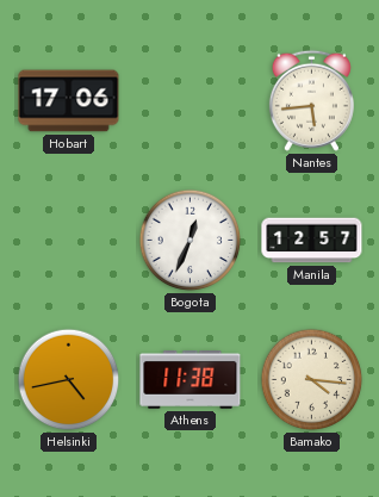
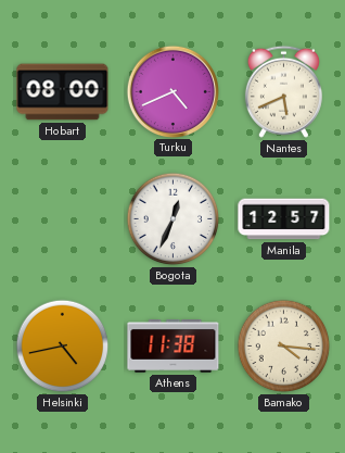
Hobart: 17:06 -> 08:00 (63, 92)
Turku: none -> 4:41 (173, 91)
Nantes: 5:44 -> 5:41 (283, 91)
